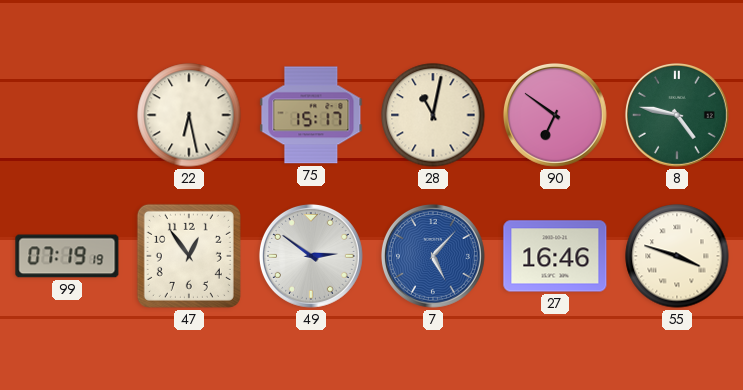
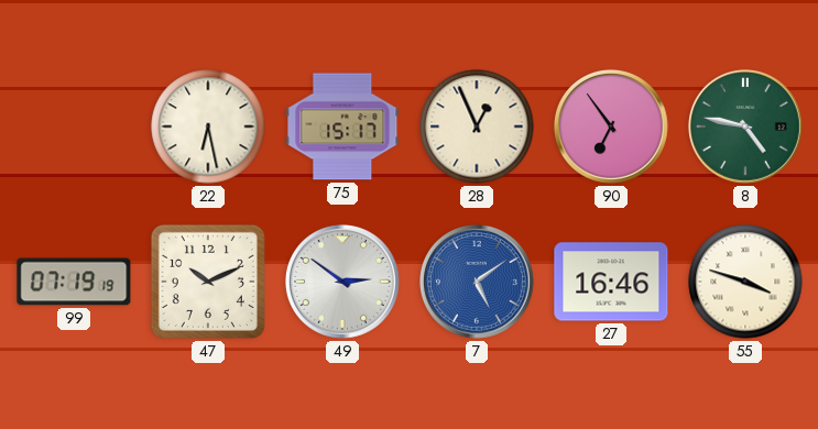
28: 11:02 -> 12:56 (477, 127)
90: 6:51 -> 6:54 (611, 127)
47: 12:54 -> 10:11 (208, 282)
7: 5:07 -> 5:09 (477, 282)
